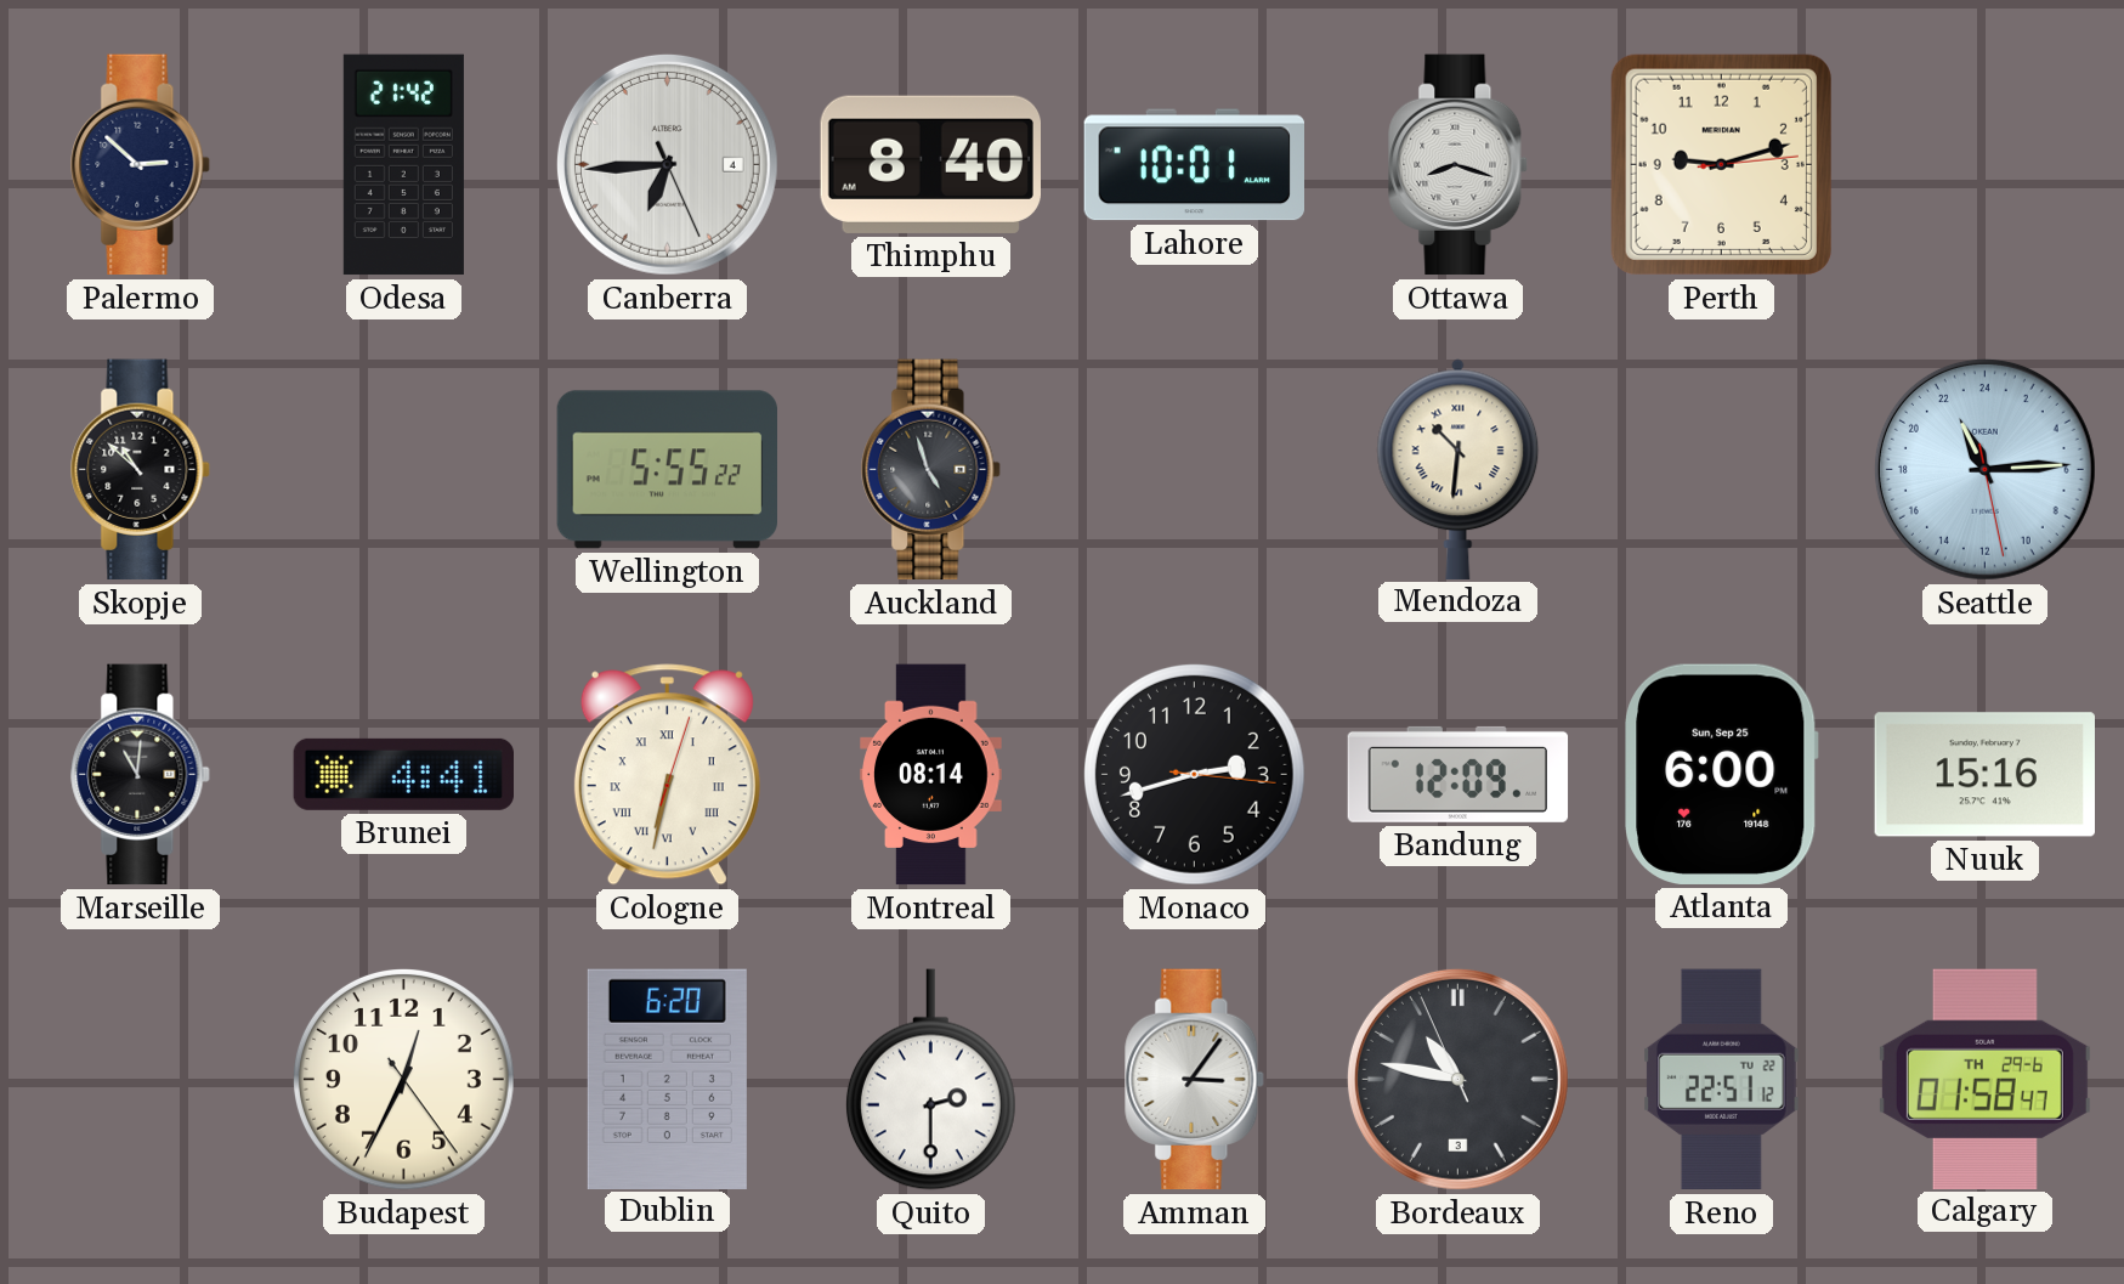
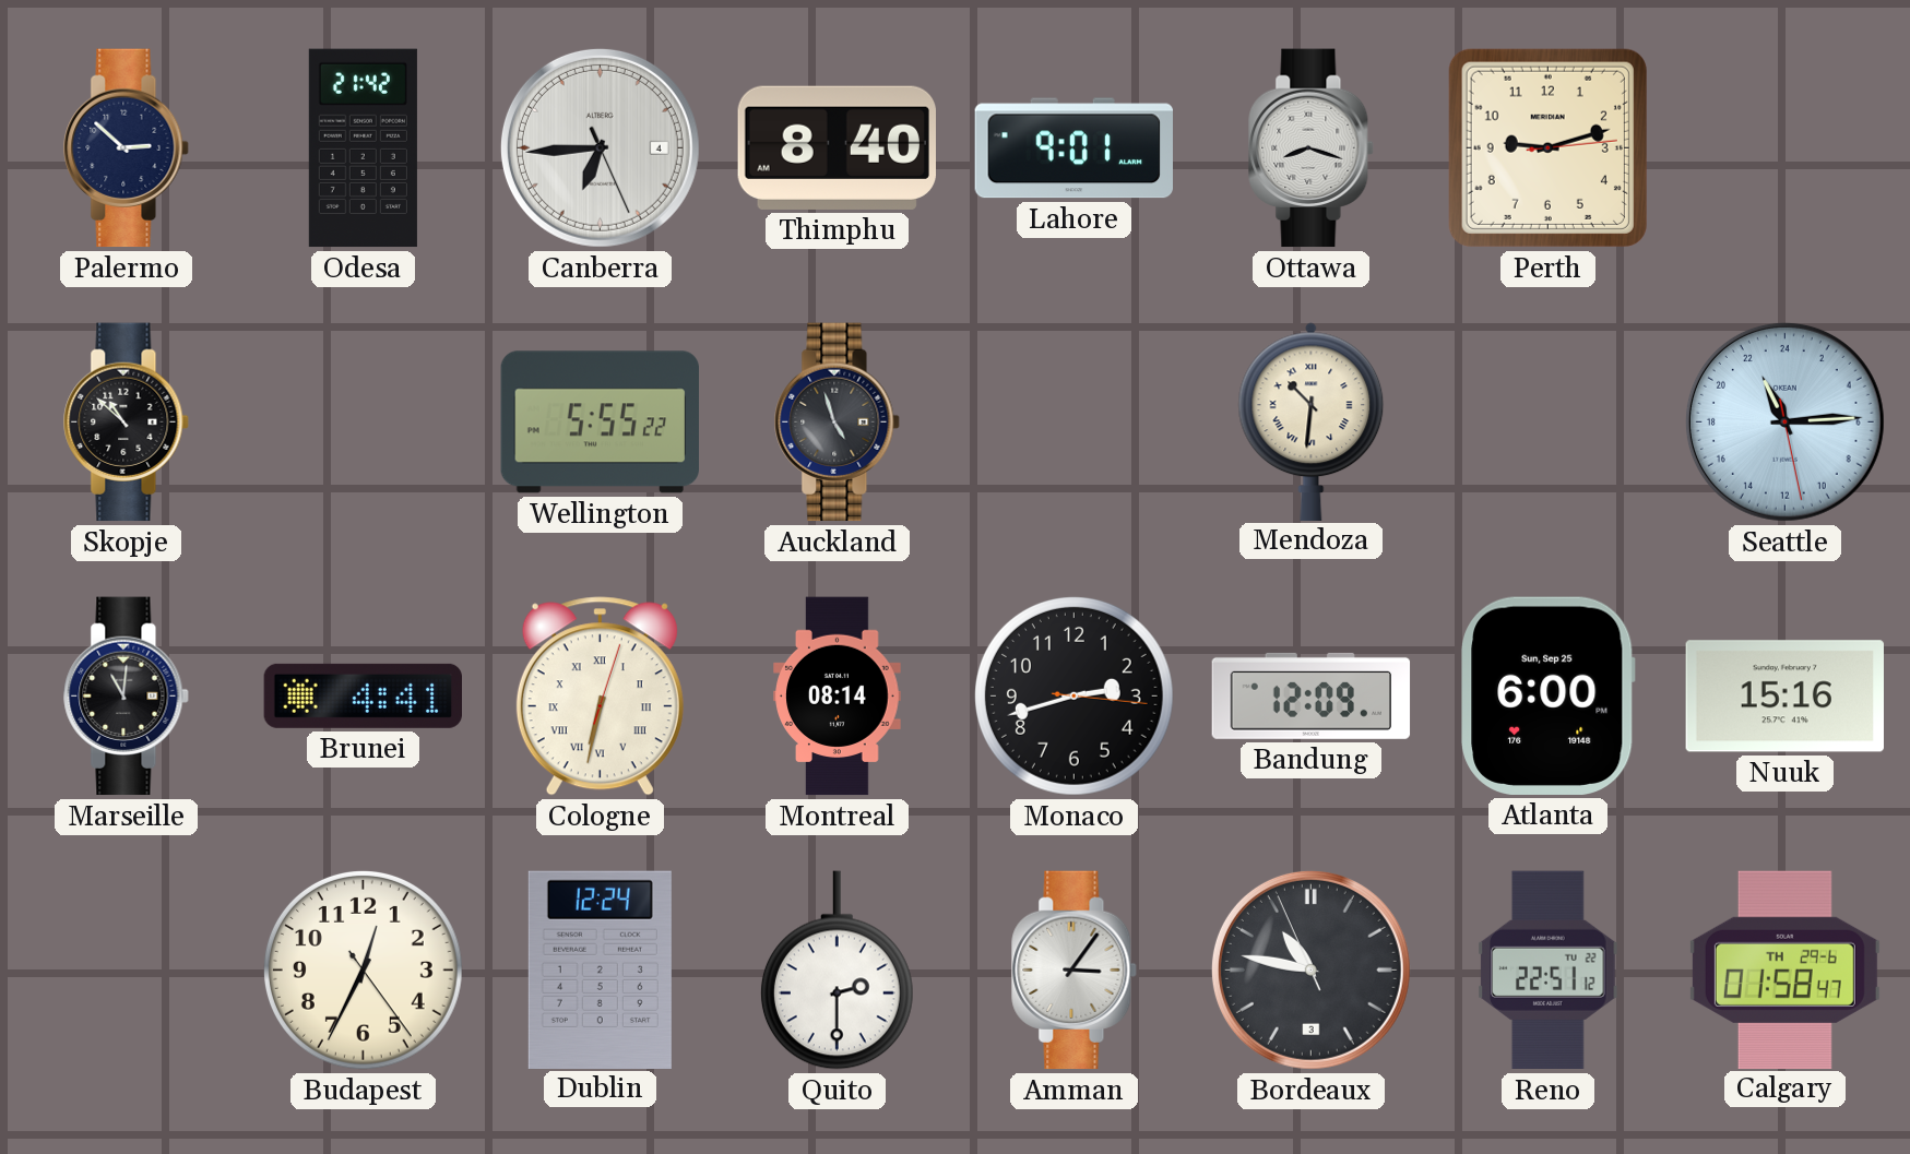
Lahore: 10:01 -> 9:01 (1073, 148)
Dublin: 6:20 -> 12:24 (600, 969)
